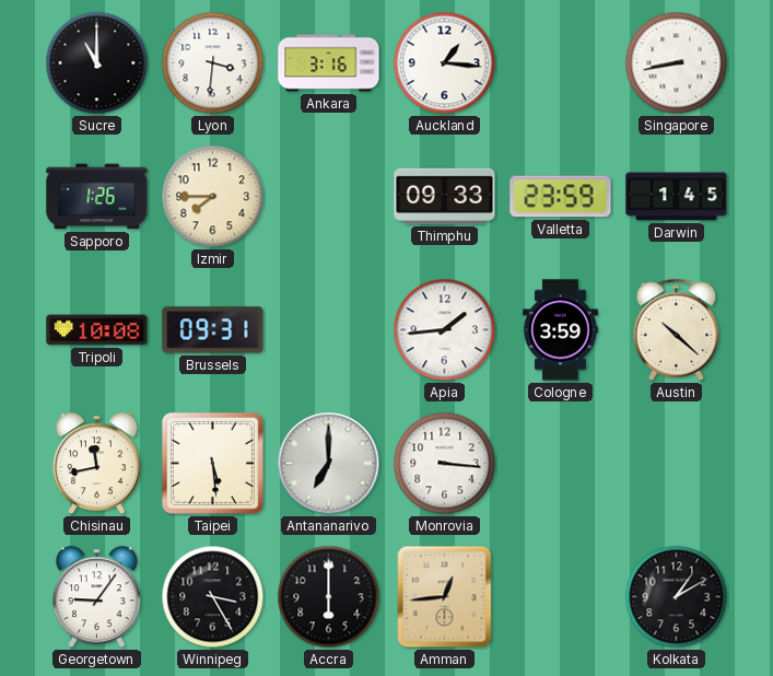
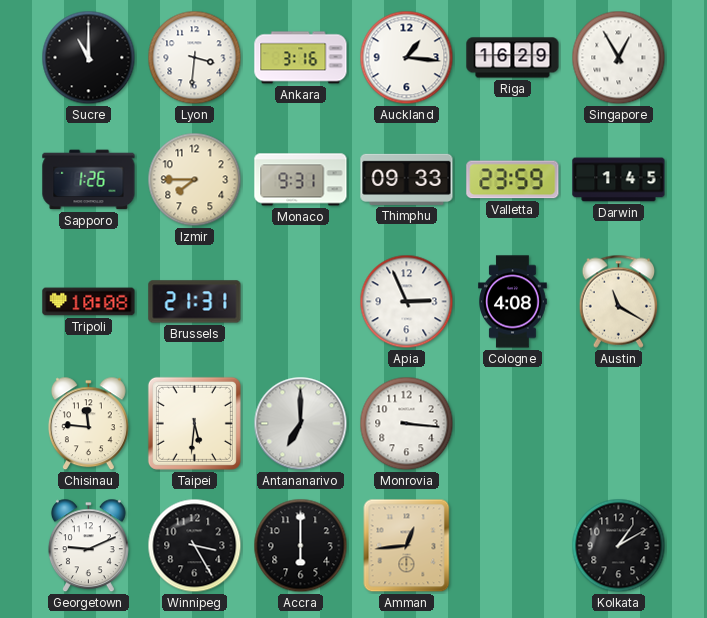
Riga: none -> 16:29 (513, 58)
Singapore: 8:43 -> 12:55 (619, 58)
Monaco: none -> 9:31 (301, 180)
Brussels: 09:31 -> 21:31 (195, 302)
Apia: 1:44 -> 2:56 (407, 302)
Cologne: 3:59 -> 4:08 (513, 302)
Austin: 10:22 -> 11:20 (619, 301)
Chisinau: 11:43 -> 11:46 (88, 424)
Taipei: 5:29 -> 5:31 (194, 423)
Georgetown: 9:06 -> 9:11 (88, 546)
